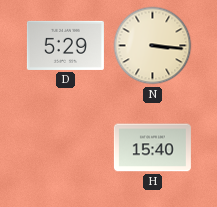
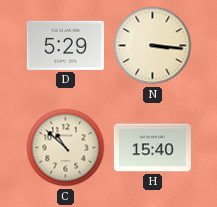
C: none -> 10:52 (66, 148)
